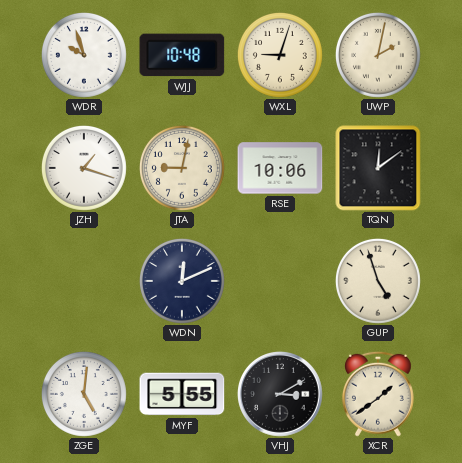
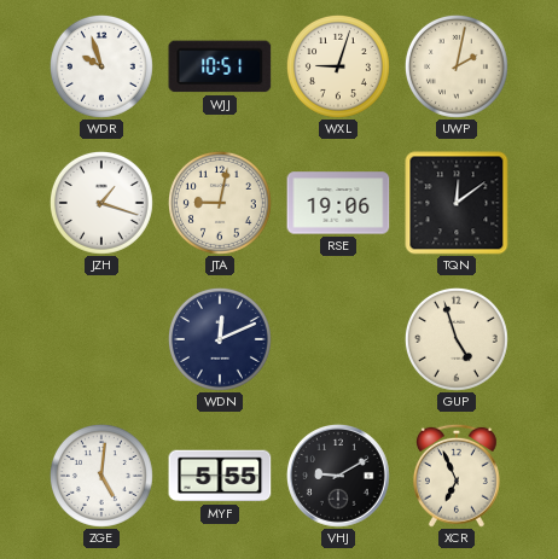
WJJ: 10:48 -> 10:51 (220, 66)
RSE: 10:06 -> 19:06 (338, 203)
VHJ: 3:10 -> 9:10 (339, 477)
XCR: 1:39 -> 6:56 (457, 476)
